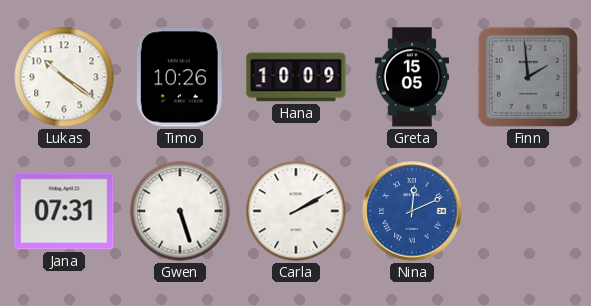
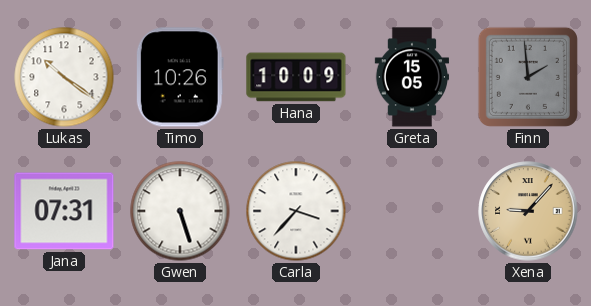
Carla: 2:10 -> 3:37 (296, 211)
Nina: 12:11 -> none (412, 211)
Xena: none -> 9:07 (528, 211)
